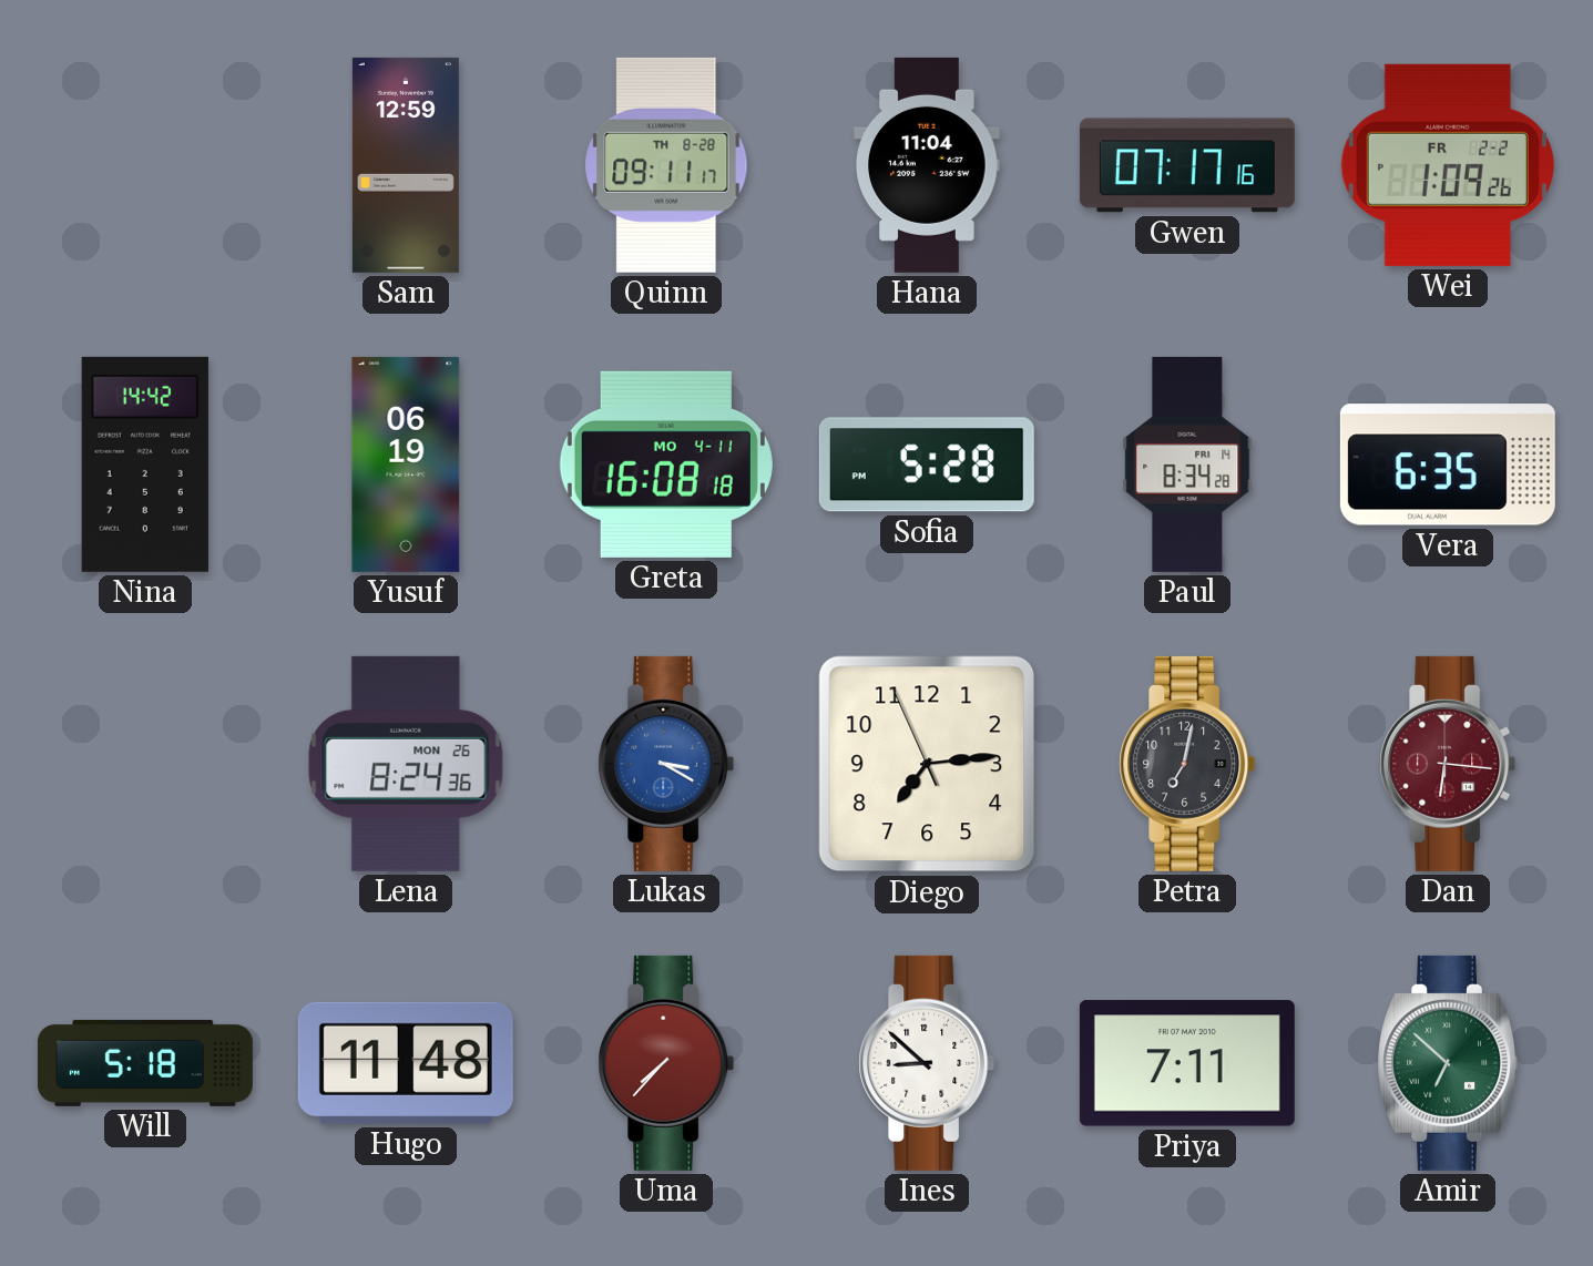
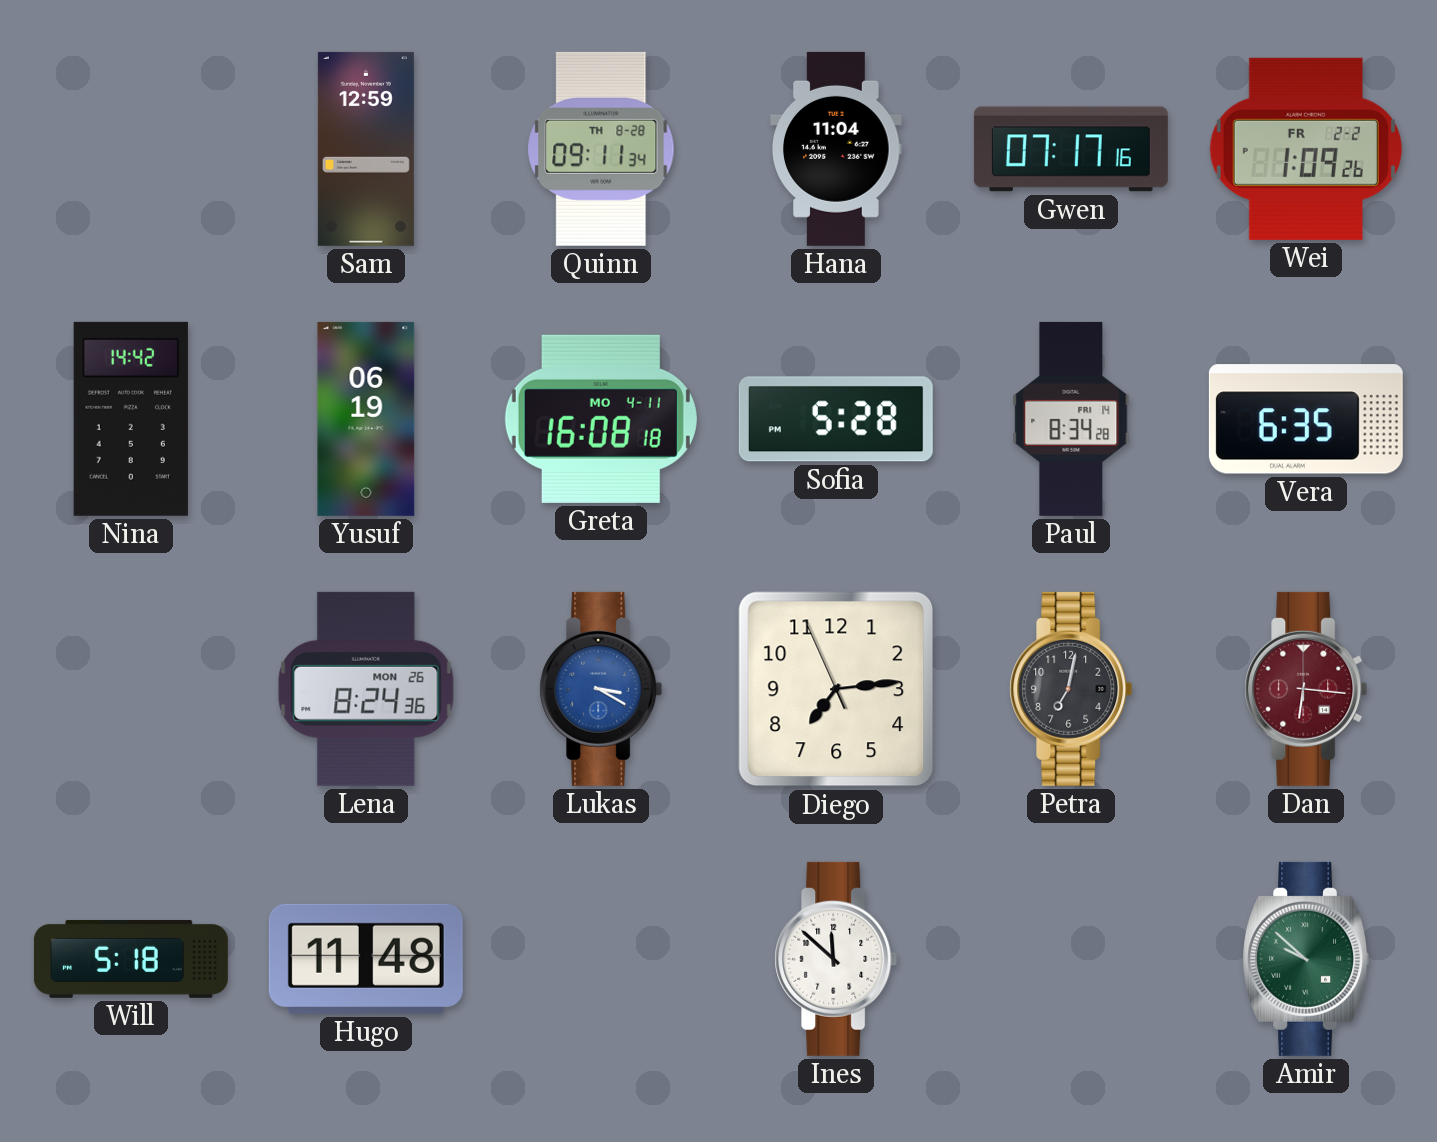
Quinn: 09:11:17 -> 09:11:34 (601, 149)
Uma: 7:37 -> none (666, 1063)
Ines: 8:52 -> 11:52 (836, 959)
Priya: 7:11 -> none (1187, 1063)
Amir: 6:52 -> 9:52 (1305, 959)
